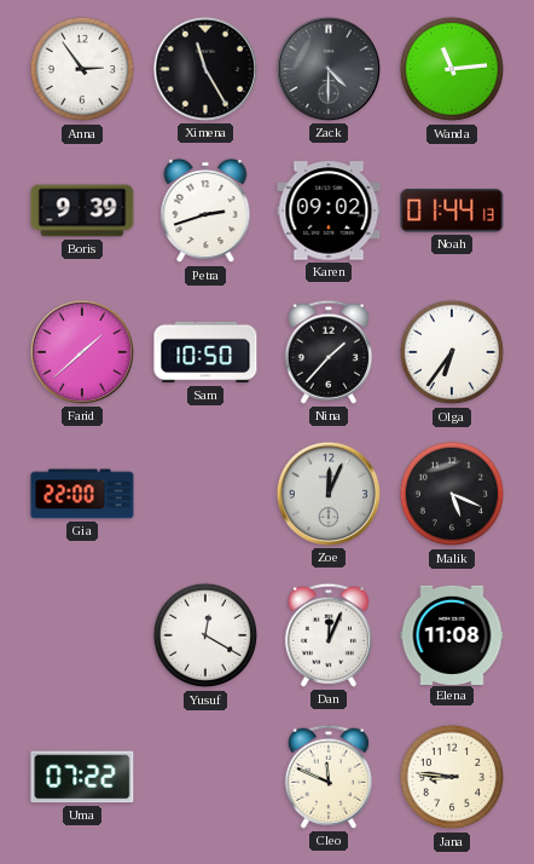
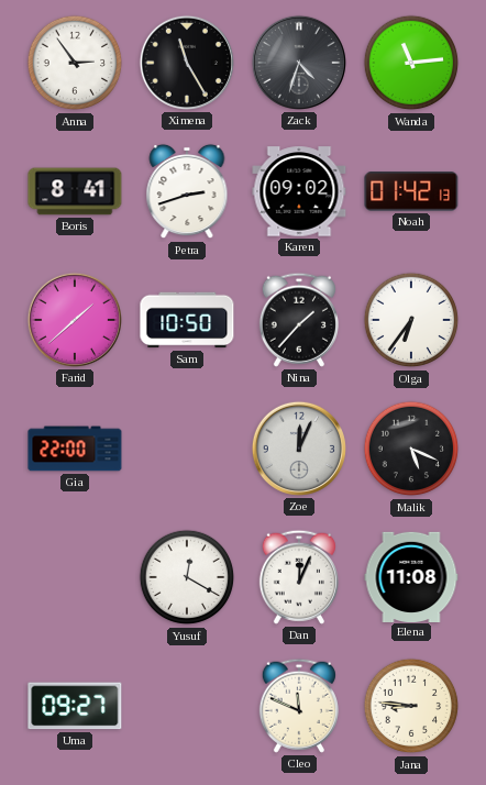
Zack: 4:30 -> 4:33 (299, 63)
Boris: 9:39 -> 8:41 (75, 191)
Noah: 01:44 -> 01:42 (411, 191)
Uma: 07:22 -> 09:27 (75, 706)
